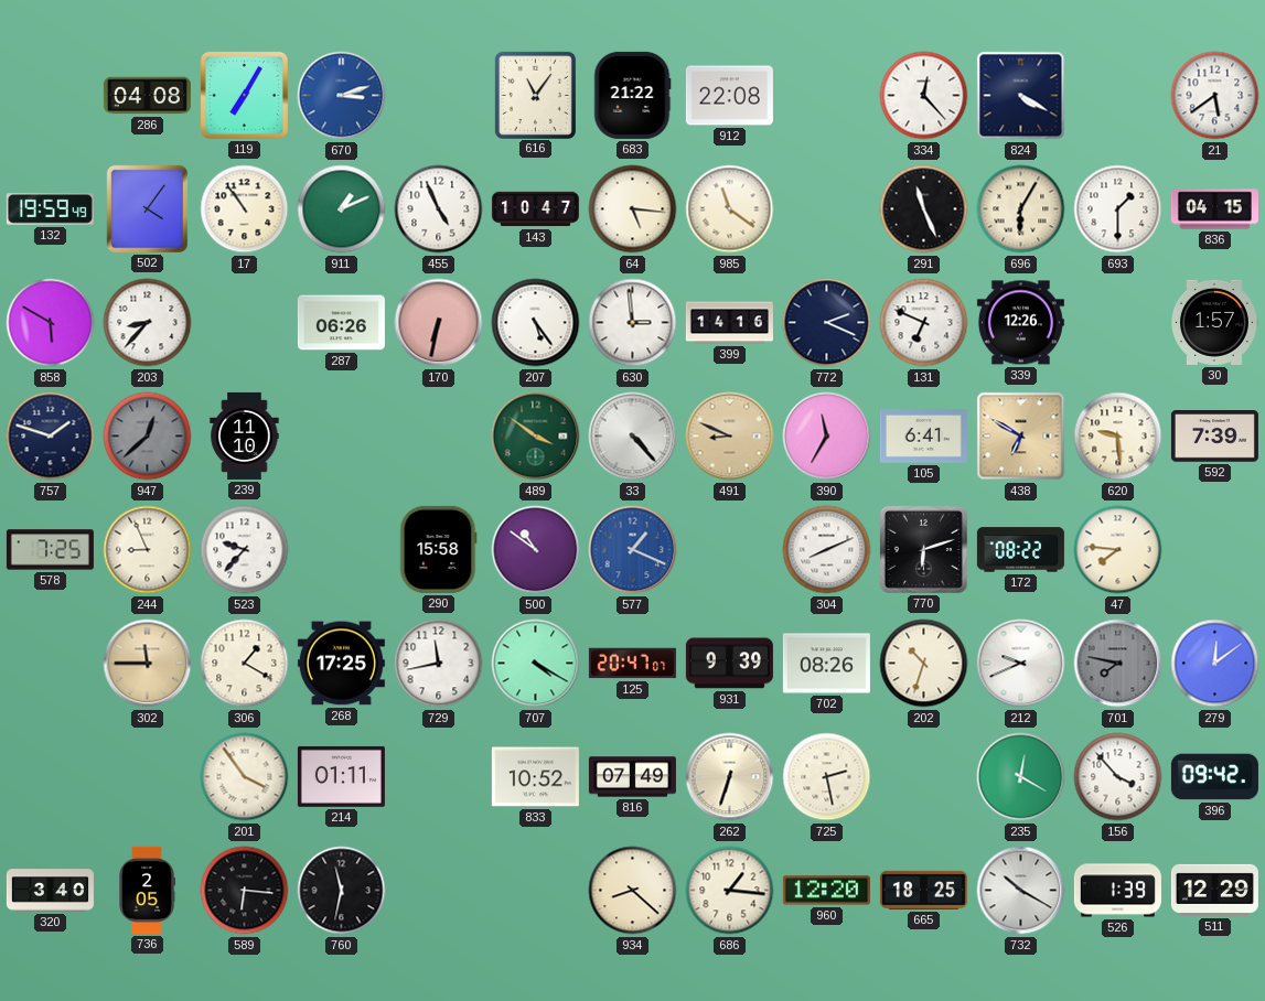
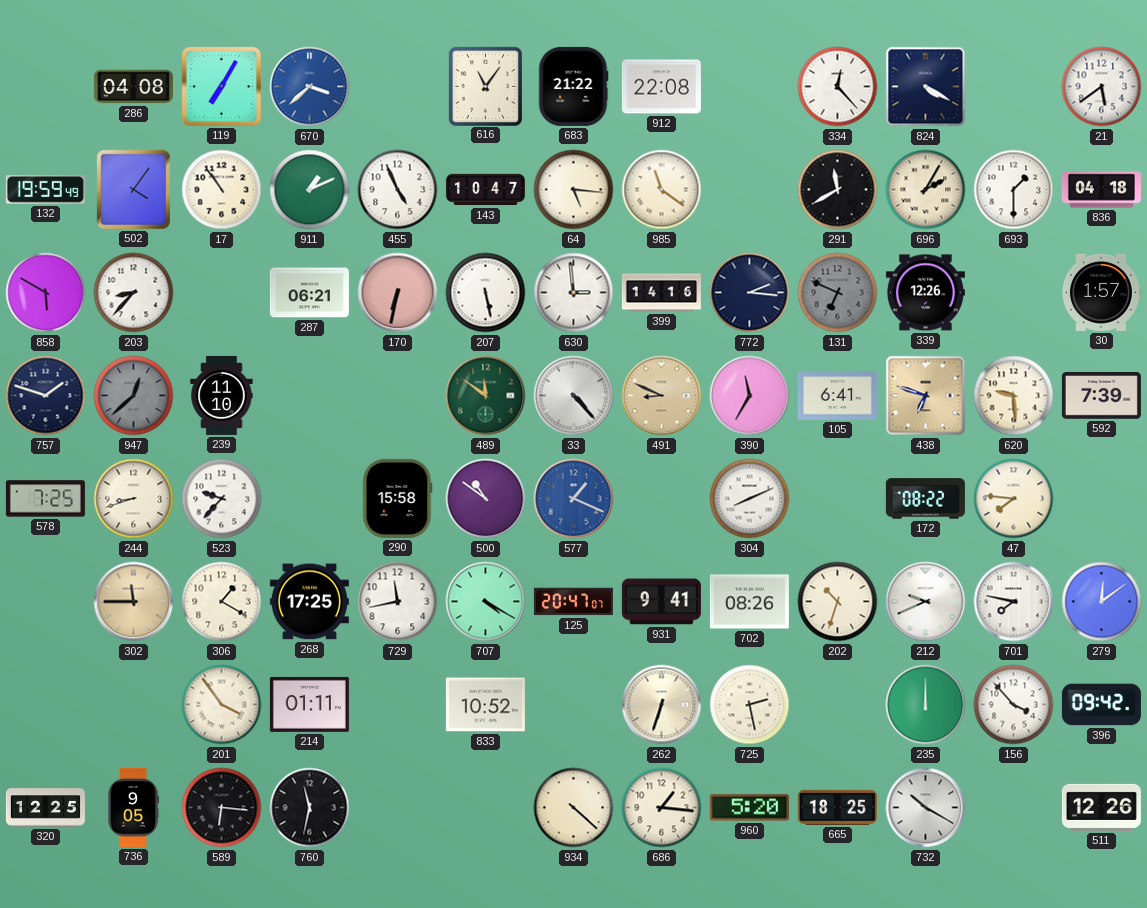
670: 3:12 -> 3:38 (310, 87)
291: 11:26 -> 11:40 (838, 190)
696: 6:05 -> 2:05 (926, 190)
836: 04:15 -> 04:18 (1101, 190)
287: 06:26 -> 06:21 (309, 293)
207: 5:24 -> 5:28 (486, 293)
772: 2:19 -> 2:16 (750, 293)
131 dial: white -> grey (838, 293)
489: 3:51 -> 11:51 (486, 396)
438: 6:50 -> 6:48 (926, 396)
244: 8:56 -> 8:42 (134, 499)
770: 6:12 -> none (923, 549)
931: 9:39 -> 9:41 (661, 602)
701 dial: grey -> white (1014, 602)
816: 07:49 -> none (632, 777)
235: 12:20 -> 12:00 (926, 705)
320: 3:40 -> 12:25 (45, 808)
736: 2:05 -> 9:05 (133, 807)
934: 8:22 -> 4:22 (574, 808)
960: 12:20 -> 5:20 (749, 808)
526: 1:39 -> none (1117, 891)
511: 12:29 -> 12:26 (1101, 807)
